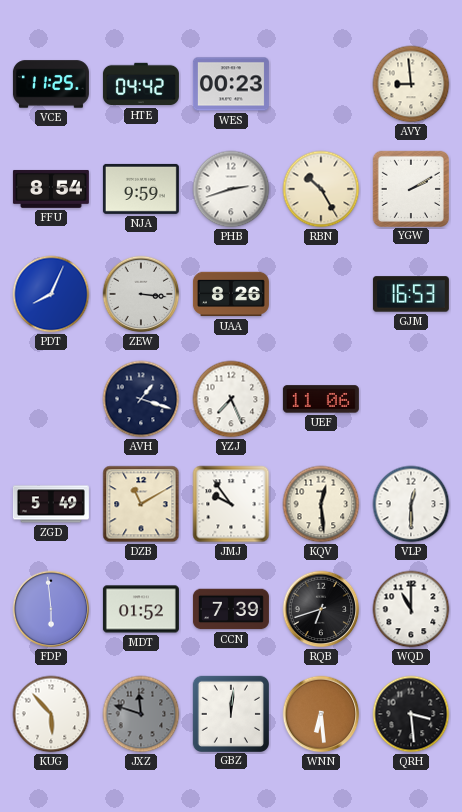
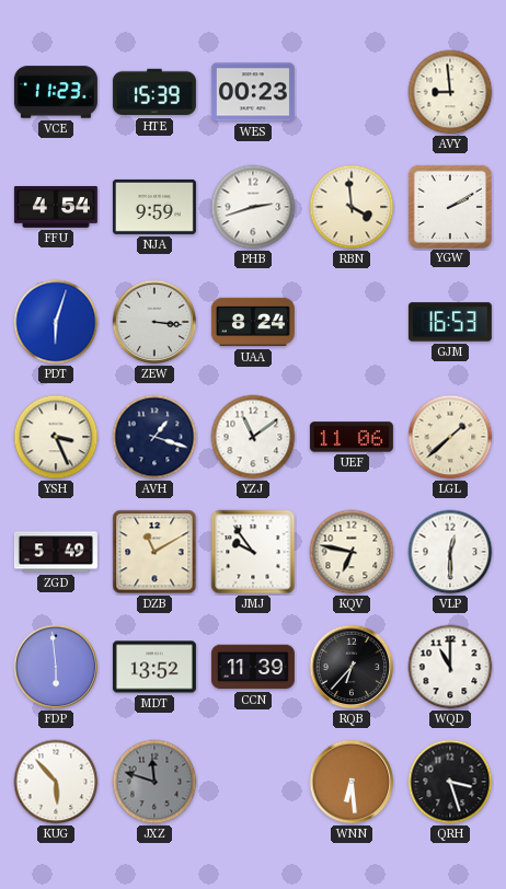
VCE: 11:25 -> 11:23 (56, 92)
HTE: 04:42 -> 15:39 (154, 92)
FFU: 8:54 -> 4:54 (56, 207)
RBN: 10:25 -> 3:59 (352, 207)
PDT: 8:04 -> 6:03 (56, 322)
UAA: 8:26 -> 8:24 (253, 322)
YSH: none -> 3:26 (56, 437)
YZJ: 7:26 -> 11:09 (253, 437)
LGL: none -> 1:38 (450, 437)
KQV: 12:29 -> 6:47 (352, 552)
MDT: 01:52 -> 13:52 (154, 667)
CCN: 7:39 -> 11:39 (253, 667)
RQB: 6:42 -> 6:37 (352, 667)
GBZ: 12:01 -> none (230, 713)
QRH: 3:29 -> 3:27 (450, 782)
